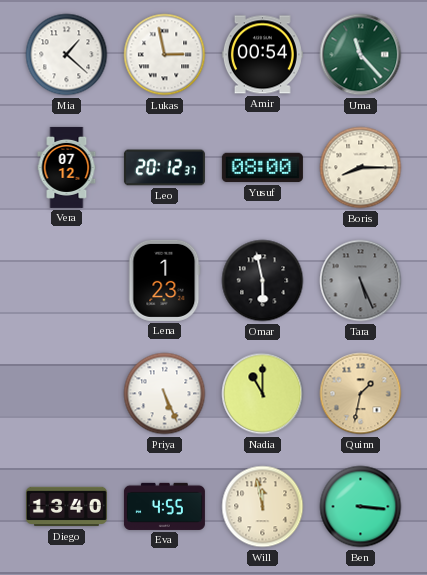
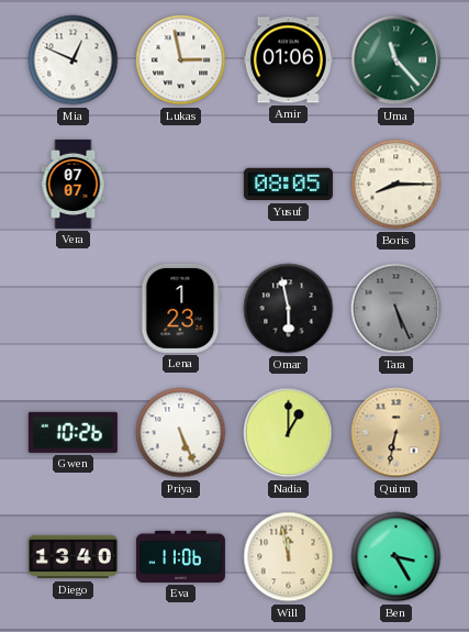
Mia: 1:22 -> 12:49 (74, 60)
Amir: 00:54 -> 01:06 (288, 60)
Vera: 07:12 -> 07:07 (74, 184)
Leo: 20:12 -> none (164, 168)
Yusuf: 08:00 -> 08:05 (288, 185)
Gwen: none -> 10:26 (72, 432)
Nadia: 11:00 -> 1:00 (289, 433)
Quinn: 1:32 -> 6:32 (397, 433)
Eva: 4:55 -> 11:06 (180, 556)
Ben: 3:16 -> 3:25 (397, 557)
